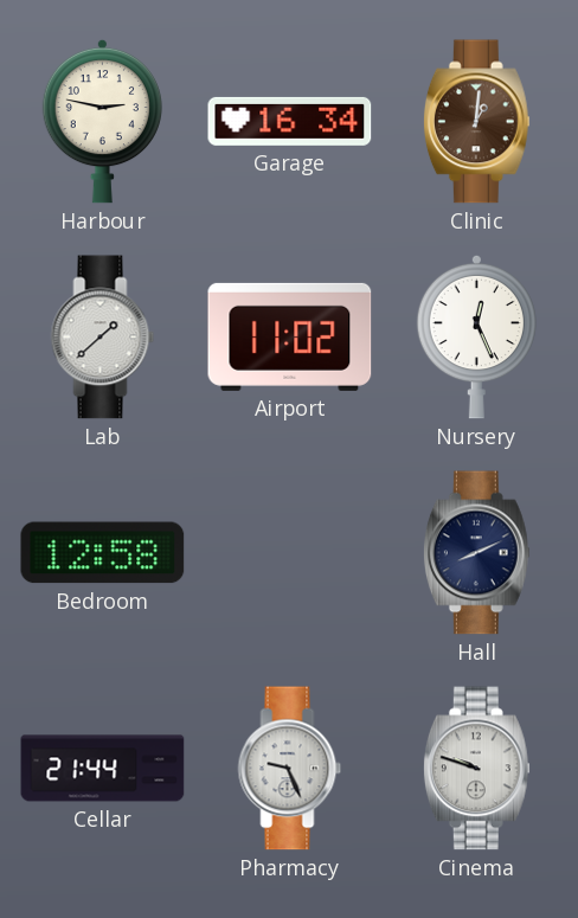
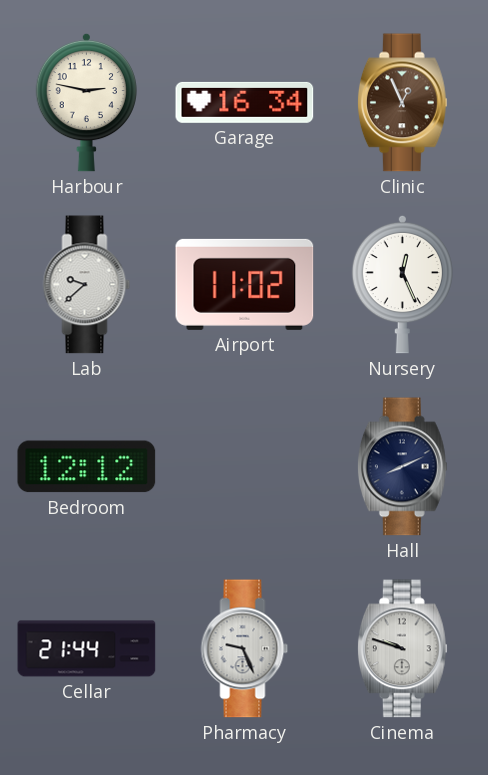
Clinic: 1:01 -> 12:56 (402, 103)
Lab: 1:38 -> 9:38 (87, 285)
Bedroom: 12:58 -> 12:12 (87, 467)
